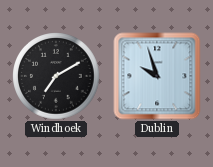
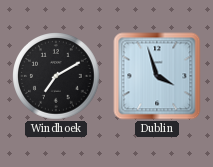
Dublin: 9:57 -> 3:57 (157, 76)
